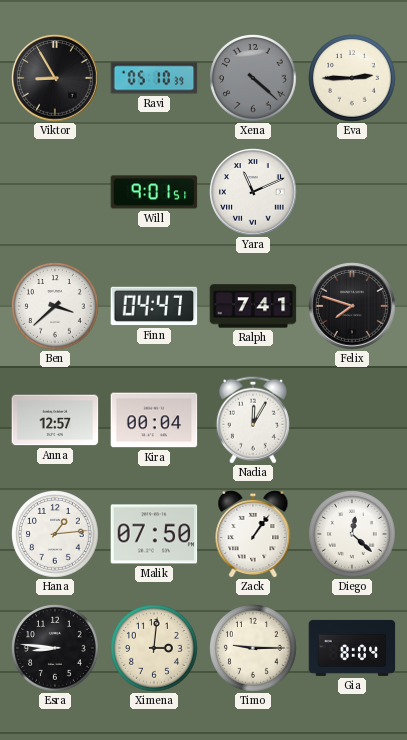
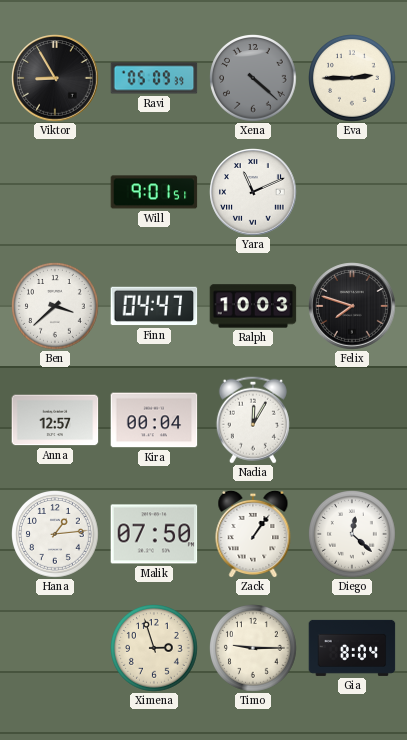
Ravi: 05:10 -> 05:09 (154, 78)
Ralph: 7:41 -> 10:03 (253, 306)
Esra: 8:46 -> none (56, 649)
Ximena: 3:01 -> 2:57 (155, 649)
